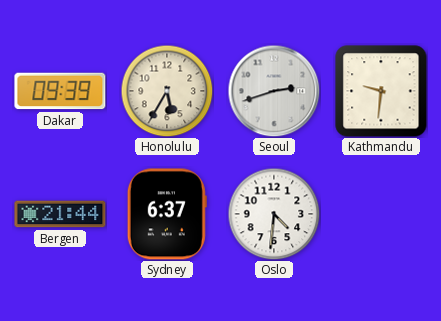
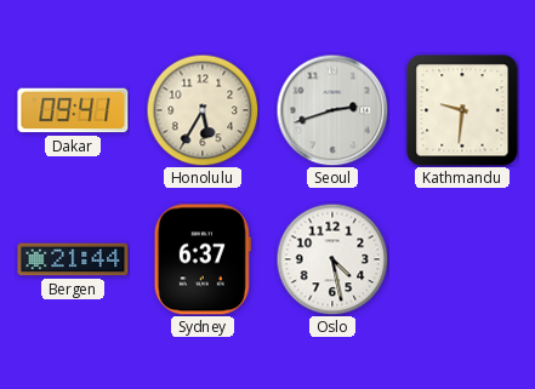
Dakar: 09:39 -> 09:41 (73, 110)
Oslo: 4:31 -> 4:28 (332, 259)
